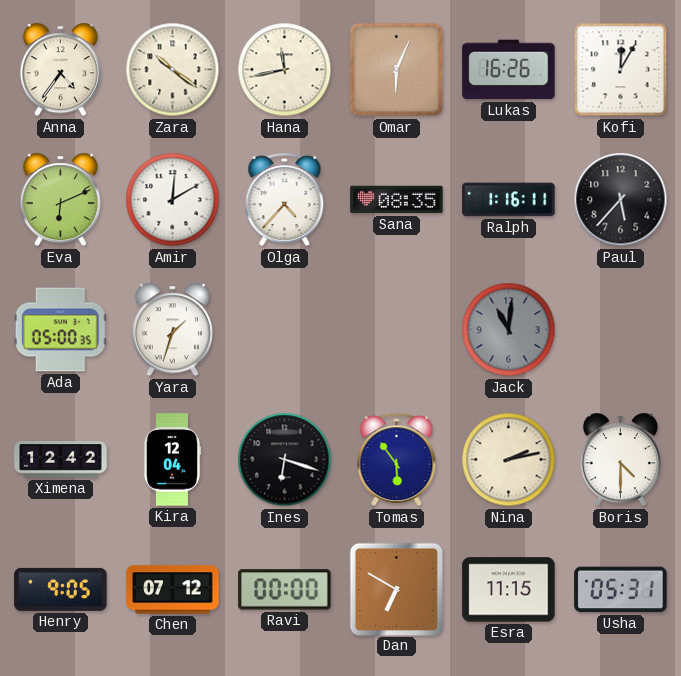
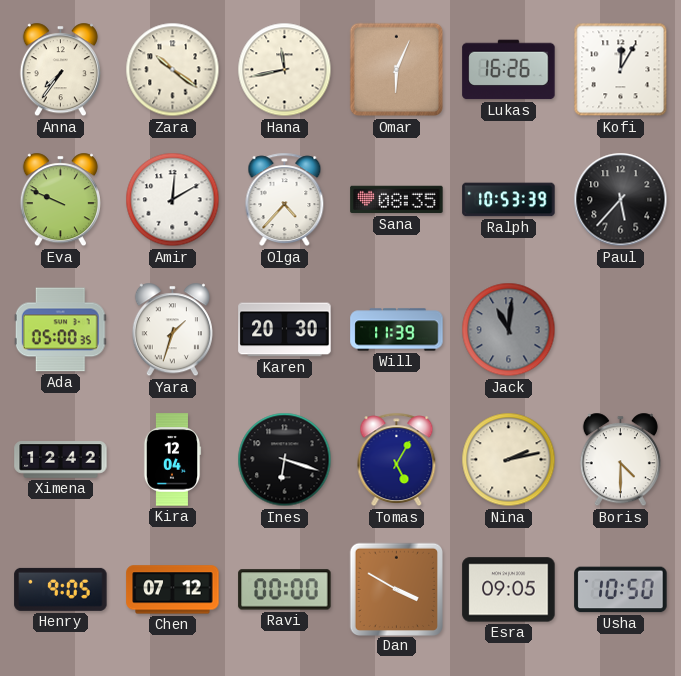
Anna: 4:36 -> 7:36 (60, 70)
Eva: 6:11 -> 9:49 (60, 200)
Ralph: 1:16 -> 10:53 (509, 200)
Karen: none -> 20:30 (285, 330)
Will: none -> 11:39 (397, 330)
Tomas: 5:54 -> 5:05 (397, 460)
Dan: 6:50 -> 3:50 (396, 589)
Esra: 11:15 -> 09:05 (509, 590)
Usha: 05:31 -> 10:50 (621, 590)
